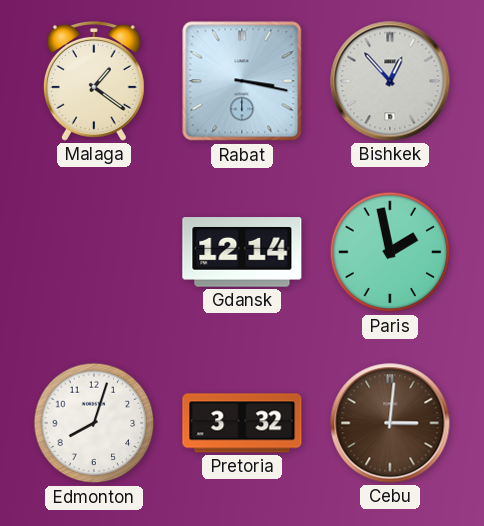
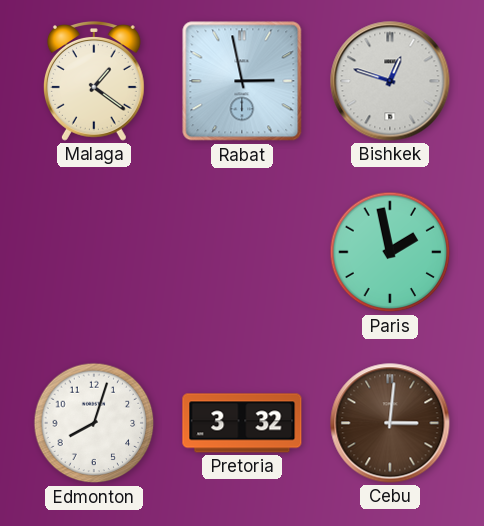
Rabat: 3:17 -> 2:58 (242, 81)
Bishkek: 12:53 -> 12:48 (390, 81)
Gdansk: 12:14 -> none (242, 252)
